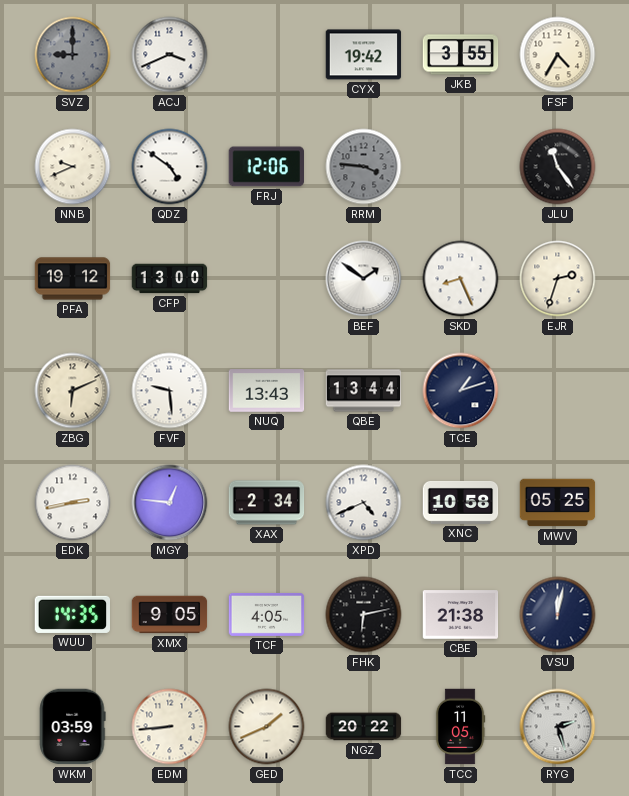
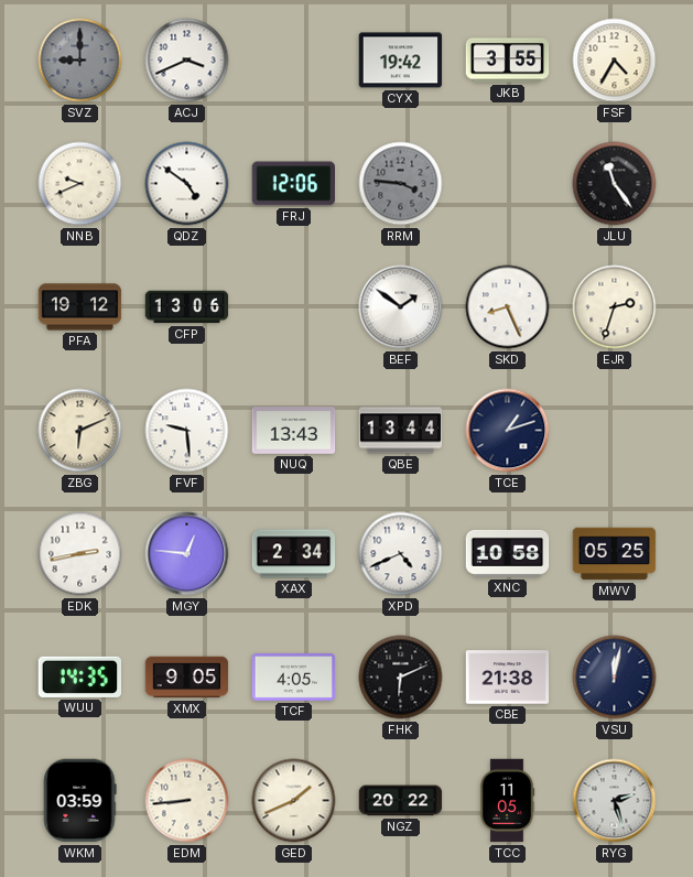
CFP: 13:00 -> 13:06 (187, 307)
FHK: 6:13 -> 6:11 (401, 678)
